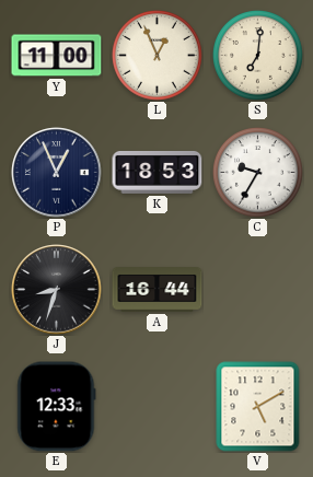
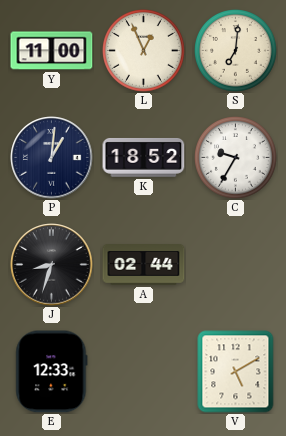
P: 12:56 -> 1:01 (52, 158)
K: 18:53 -> 18:52 (144, 157)
A: 16:44 -> 02:44 (144, 265)
